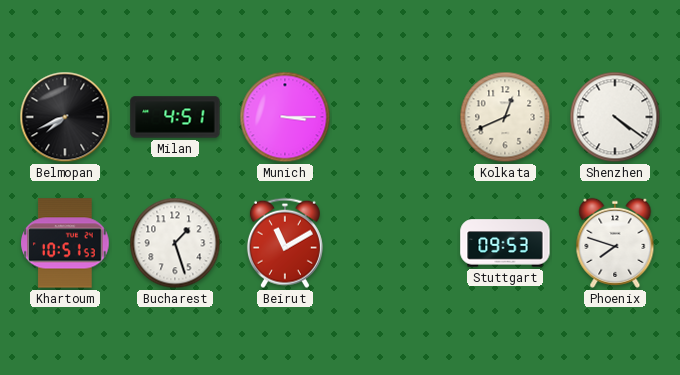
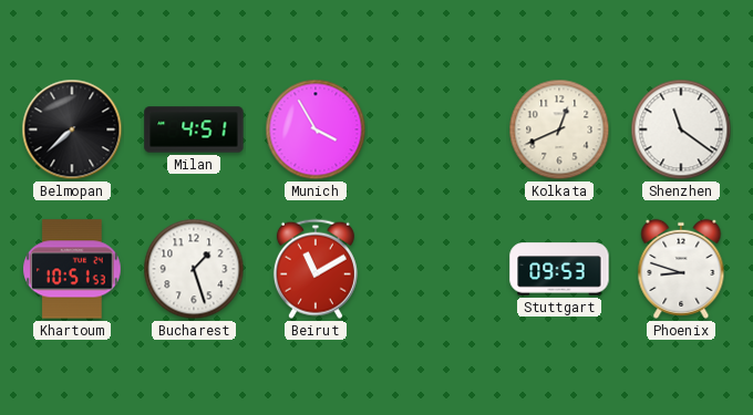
Belmopan: 7:41 -> 7:38 (72, 129)
Munich: 3:15 -> 3:55 (316, 129)
Shenzhen: 4:21 -> 11:21 (681, 129)
Phoenix: 7:48 -> 8:48 (681, 269)
